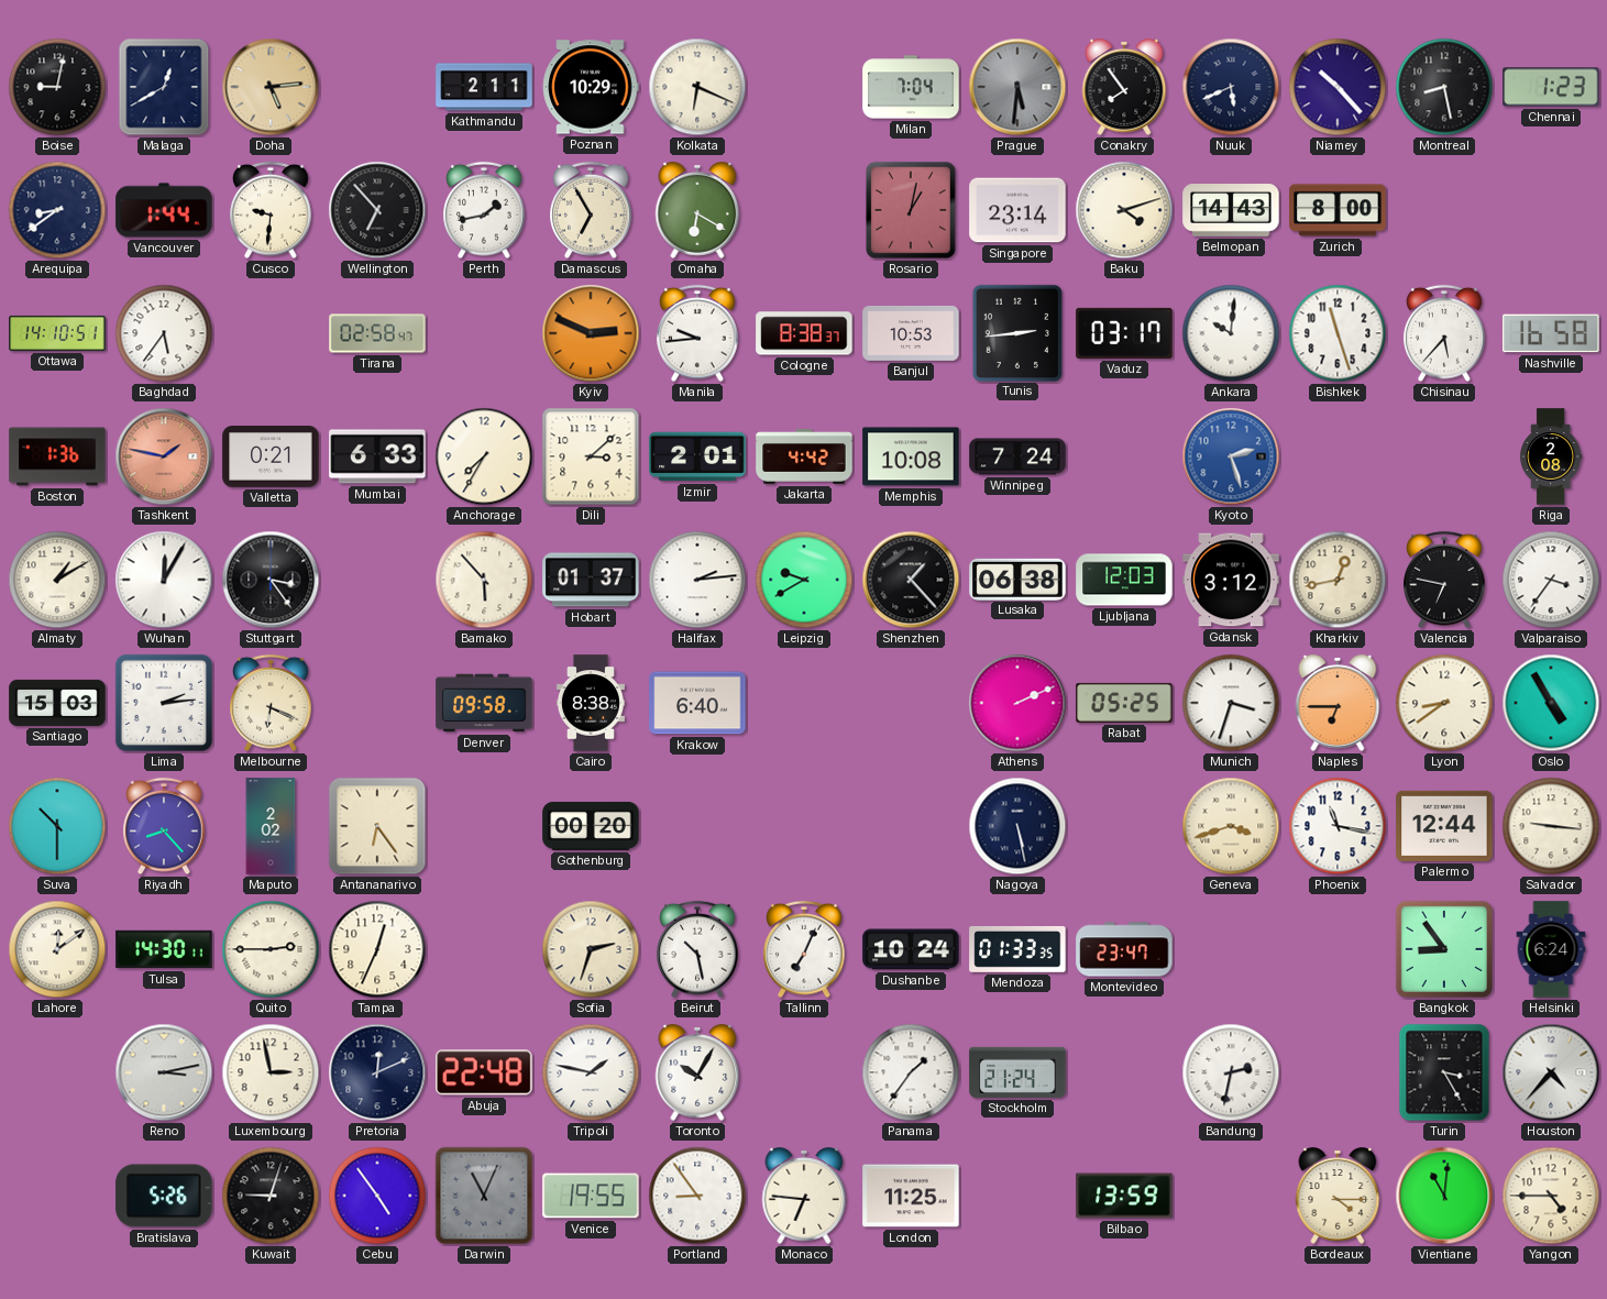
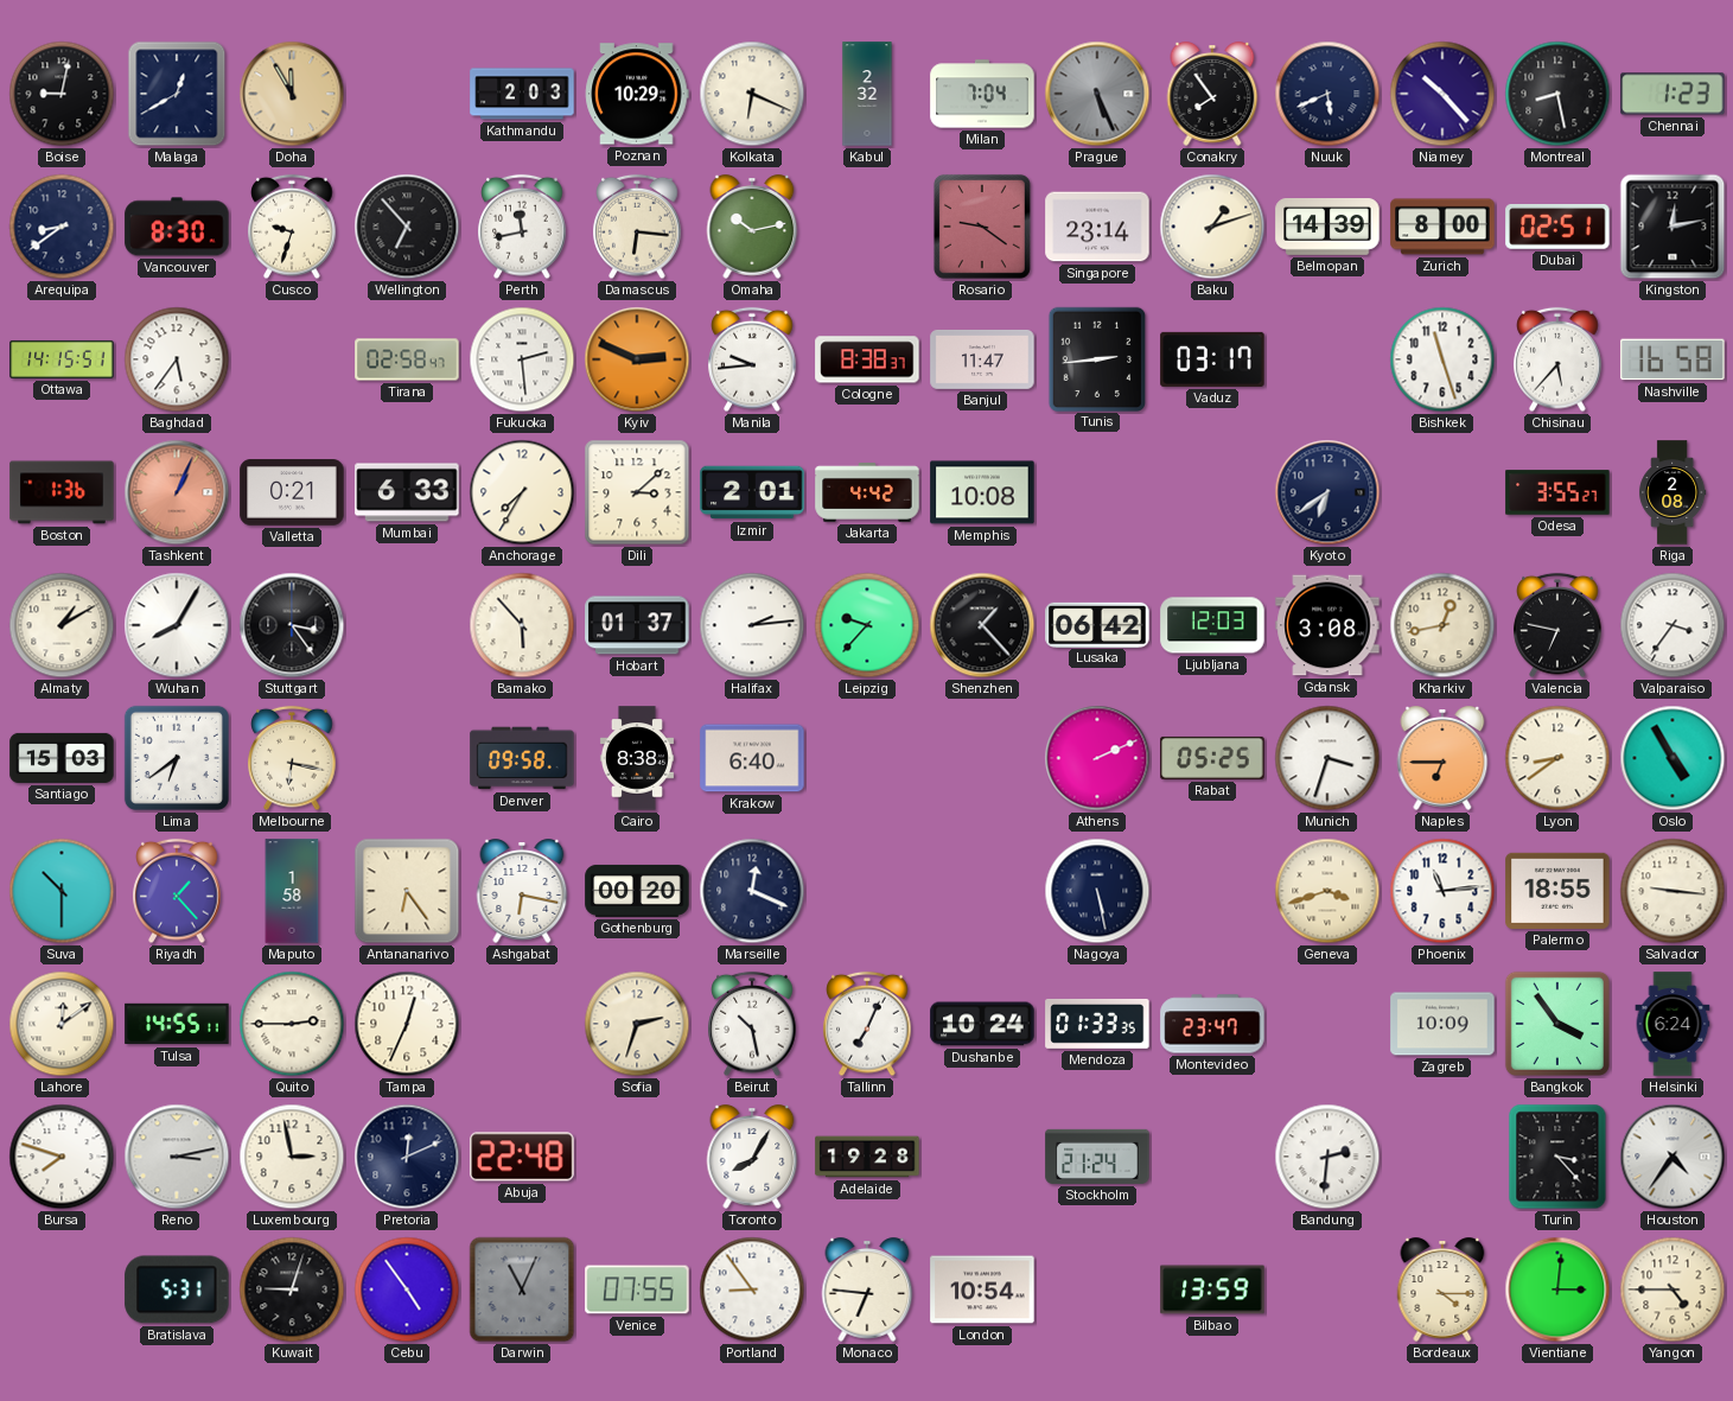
Doha: 5:14 -> 11:55 (292, 94)
Kathmandu: 2:11 -> 2:03 (522, 94)
Kabul: none -> 2:32 (867, 94)
Prague: 5:31 -> 5:26 (1097, 94)
Vancouver: 1:44 -> 8:30 (177, 227)
Cusco: 9:31 -> 9:33 (292, 227)
Perth: 1:43 -> 11:43 (522, 227)
Damascus: 6:55 -> 6:16 (637, 227)
Omaha: 6:20 -> 10:13 (752, 227)
Rosario: 1:02 -> 9:21 (982, 227)
Baku: 4:12 -> 1:12 (1212, 227)
Belmopan: 14:43 -> 14:39 (1327, 228)
Dubai: none -> 02:51 (1557, 227)
Kingston: none -> 12:13 (1673, 227)
Ottawa: 14:10 -> 14:15 (62, 359)
Fukuoka: none -> 2:29 (522, 359)
Banjul: 10:53 -> 11:47 (982, 359)
Ankara: 10:01 -> none (1231, 333)
Tashkent: 1:47 -> 1:04 (177, 492)
Winnipeg: 7:24 -> none (1017, 456)
Kyoto: 2:27 -> 6:39 (1327, 492)
Kyoto dial: blue -> navy (1327, 492)
Odesa: none -> 3:55 (1557, 492)
Wuhan: 12:05 -> 8:05 (177, 625)
Leipzig: 9:40 -> 9:37 (867, 625)
Lusaka: 06:38 -> 06:42 (1097, 624)
Gdansk: 3:12 -> 3:08 (1327, 625)
Lima: 2:14 -> 6:39 (177, 758)
Melbourne: 6:19 -> 6:17 (292, 758)
Riyadh: 8:23 -> 1:23 (177, 891)
Maputo: 2:02 -> 1:58 (292, 891)
Ashgabat: none -> 6:17 (522, 891)
Marseille: none -> 12:19 (752, 891)
Phoenix: 11:17 -> 11:14 (1442, 891)
Palermo: 12:44 -> 18:55 (1557, 891)
Tulsa: 14:30 -> 14:55 (177, 1024)
Zagreb: none -> 10:09 (1442, 1024)
Bangkok: 8:54 -> 3:54 (1557, 1024)
Bursa: none -> 7:48 (62, 1157)
Tripoli: 1:47 -> none (591, 1072)
Toronto: 10:05 -> 8:05 (752, 1157)
Adelaide: none -> 19:28 (867, 1157)
Panama: 1:36 -> none (911, 1072)
Bandung: 2:32 -> 2:31 (1327, 1157)
Turin: 3:25 -> 3:23 (1557, 1157)
Houston: 4:37 -> 4:36 (1673, 1157)
Bratislava: 5:26 -> 5:31 (177, 1289)
Venice: 19:55 -> 07:55 (637, 1289)
London: 11:25 -> 10:54 (982, 1289)
Vientiane: 11:01 -> 3:01 (1557, 1289)
